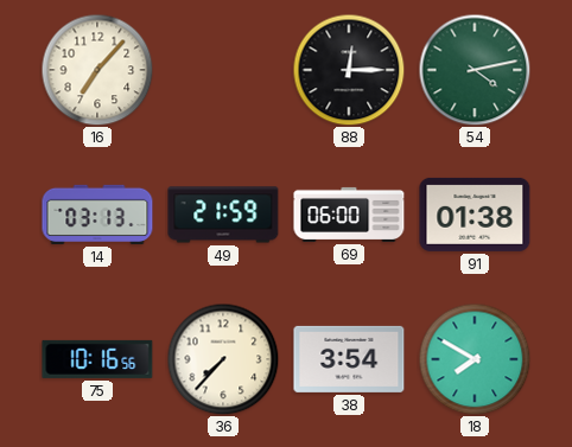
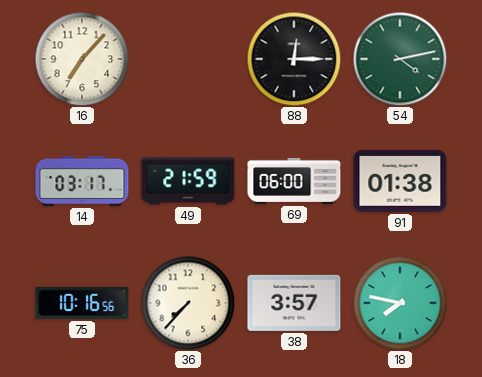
14: 03:13 -> 03:17 (82, 181)
38: 3:54 -> 3:57 (294, 303)
18: 7:50 -> 7:47 (400, 303)
